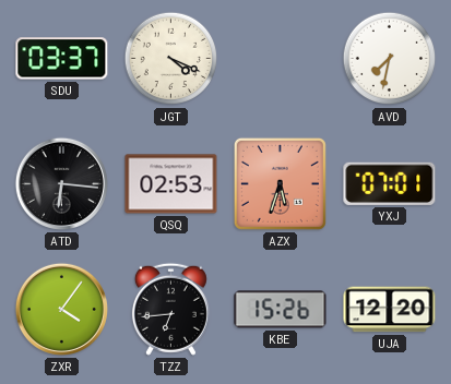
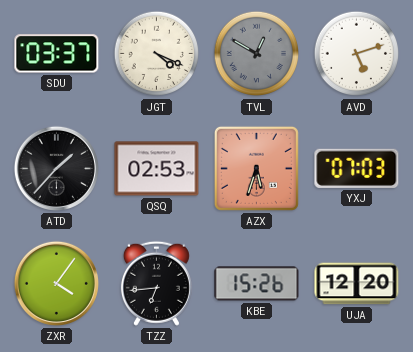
TVL: none -> 12:50 (257, 54)
AVD: 7:32 -> 5:12 (357, 54)
ATD: 6:16 -> 1:37 (56, 168)
YXJ: 07:01 -> 07:03 (357, 168)
